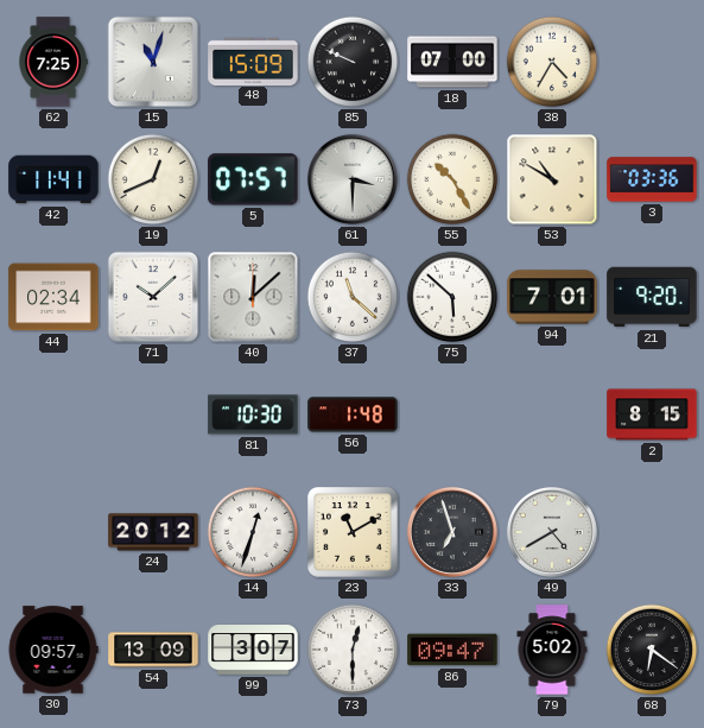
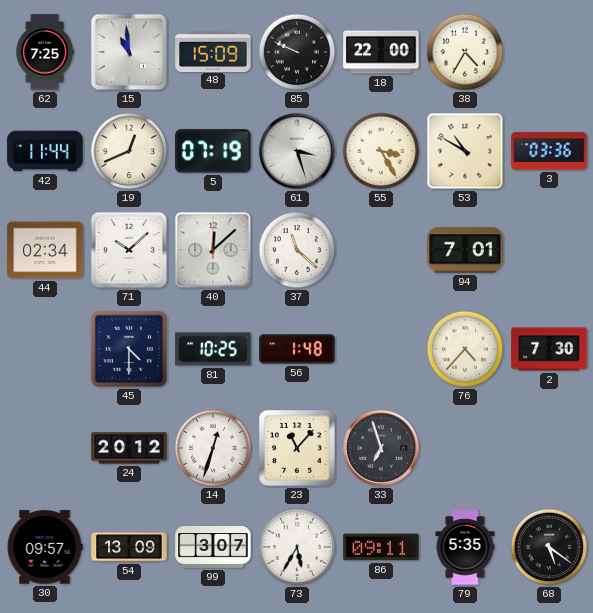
15: 11:03 -> 10:59 (129, 52)
18: 07:00 -> 22:00 (381, 52)
42: 11:41 -> 11:44 (45, 151)
5: 07:57 -> 07:19 (213, 151)
61: 3:30 -> 3:27 (297, 151)
55: 10:25 -> 3:25 (381, 151)
75: 5:52 -> none (452, 297)
21: 9:20 -> none (652, 297)
45: none -> 4:30 (128, 349)
81: 10:30 -> 10:25 (213, 349)
76: none -> 4:37 (465, 349)
2: 8:15 -> 7:30 (549, 349)
23: 11:10 -> 11:07 (297, 448)
49: 4:40 -> none (552, 532)
73: 12:30 -> 5:35 (297, 547)
86: 09:47 -> 09:11 (381, 547)
79: 5:02 -> 5:35 (465, 547)
68: 6:21 -> 5:21 (549, 547)
